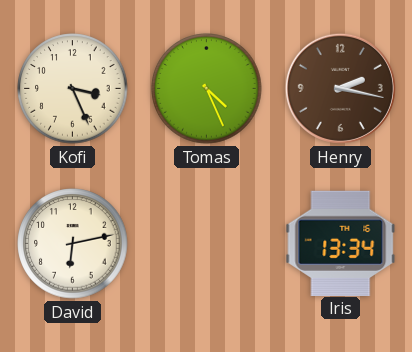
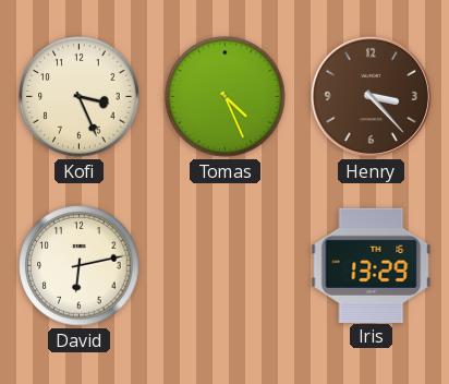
Henry: 2:17 -> 3:23 (371, 96)
Iris: 13:34 -> 13:29 (372, 265)
